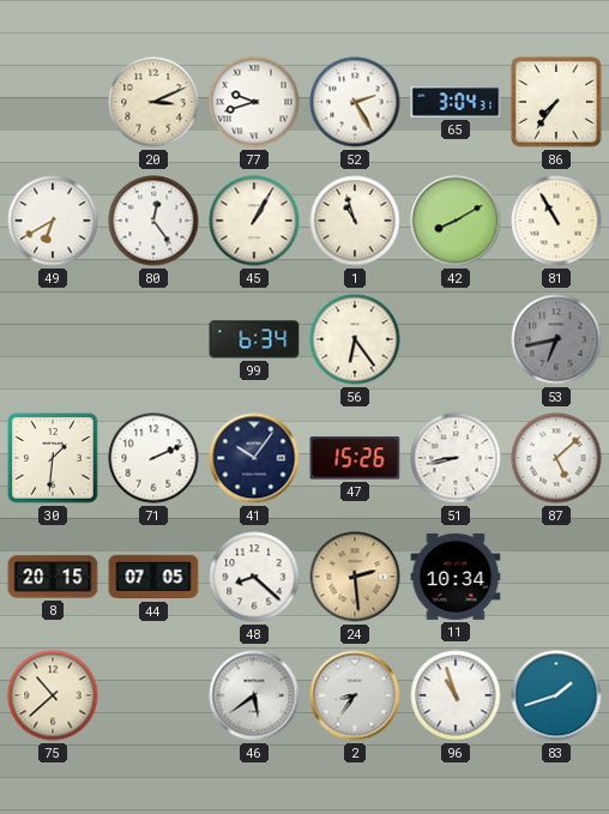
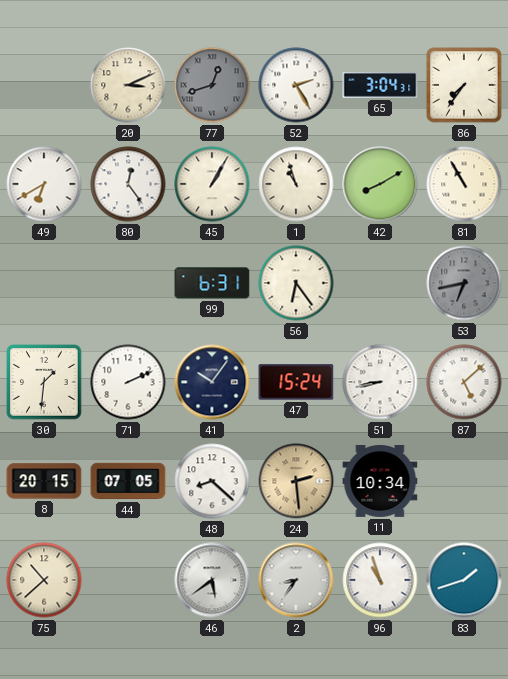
77: 9:42 -> 12:42 (212, 85)
77 dial: white -> grey (212, 85)
99: 6:34 -> 6:31 (212, 283)
47: 15:26 -> 15:24 (296, 382)
